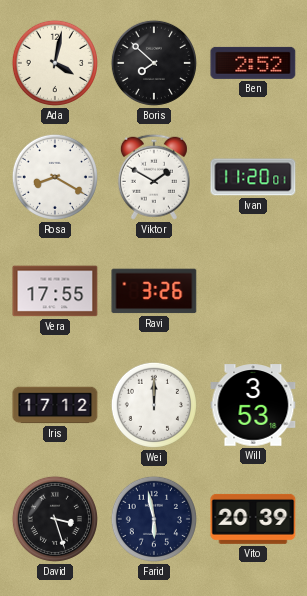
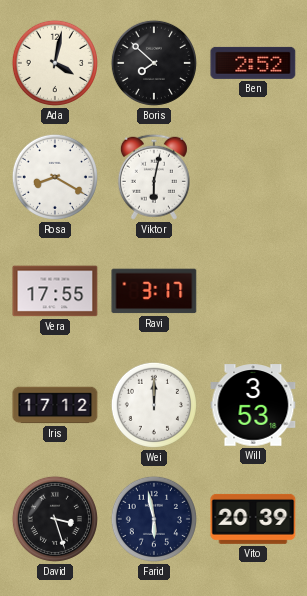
Viktor: 1:50 -> 6:02 (154, 177)
Ivan: 11:20 -> none (253, 177)
Ravi: 3:26 -> 3:17 (154, 291)
